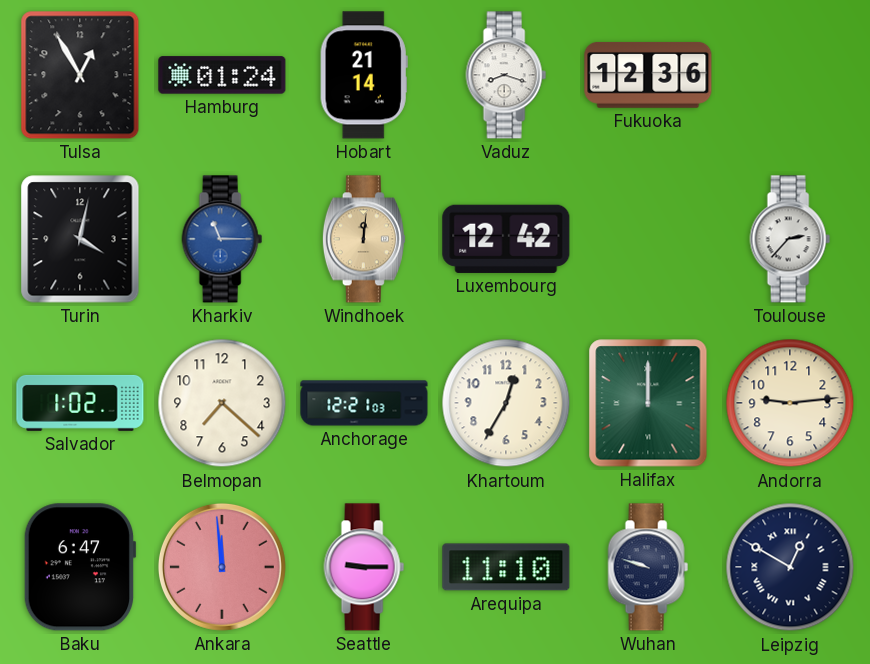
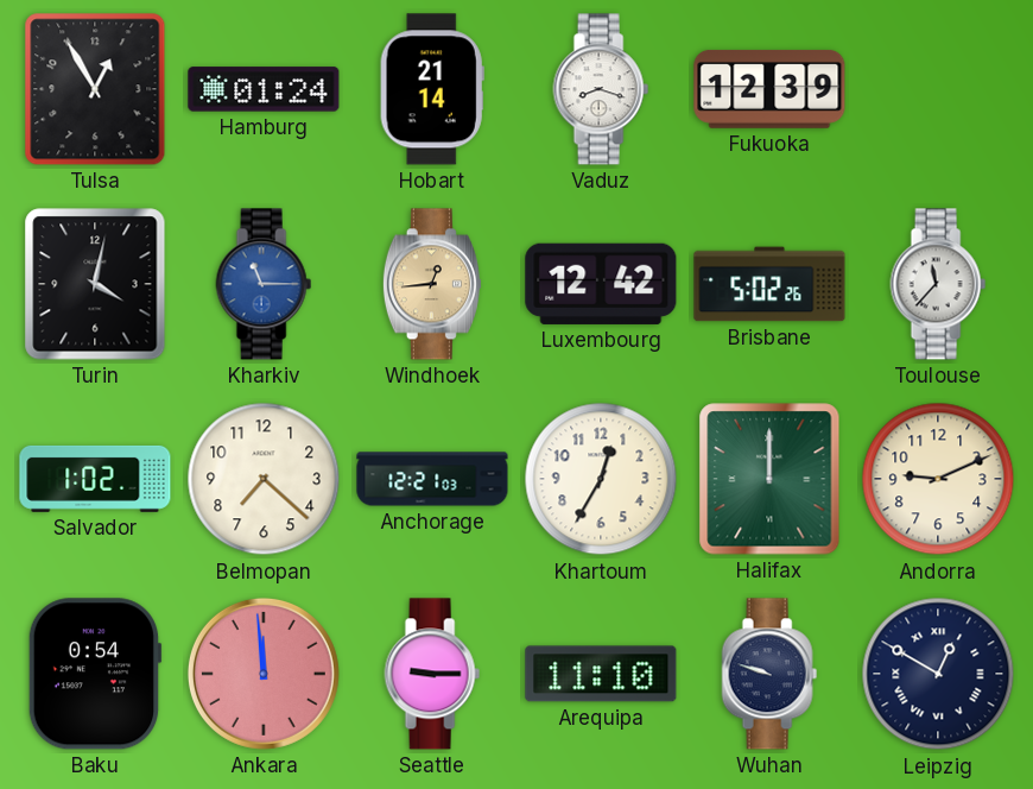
Fukuoka: 12:36 -> 12:39 (769, 89)
Windhoek: 12:01 -> 12:44 (432, 284)
Brisbane: none -> 5:02 (769, 284)
Toulouse: 2:37 -> 11:37 (938, 284)
Andorra: 9:14 -> 9:11 (938, 479)
Baku: 6:47 -> 0:54 (95, 674)
